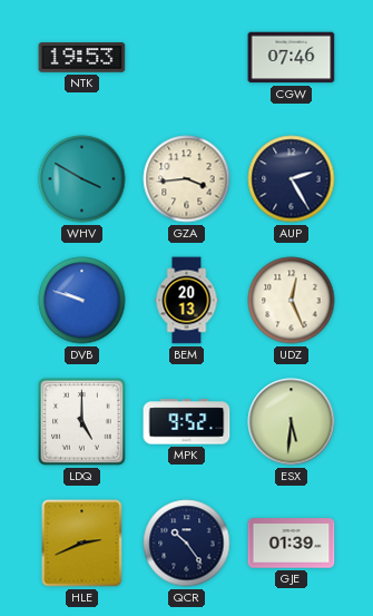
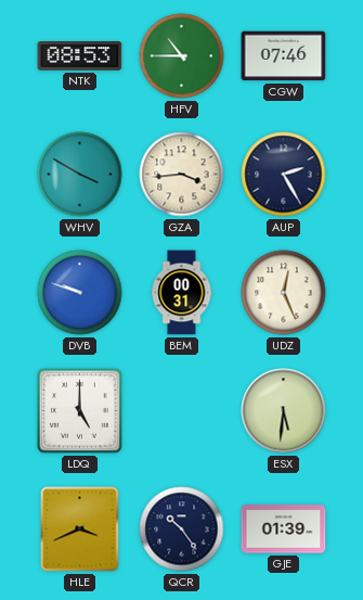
NTK: 19:53 -> 08:53 (80, 56)
HFV: none -> 10:45 (182, 56)
BEM: 20:13 -> 00:31 (182, 293)
MPK: 9:52 -> none (187, 422)
HLE: 2:41 -> 3:41 (80, 529)
